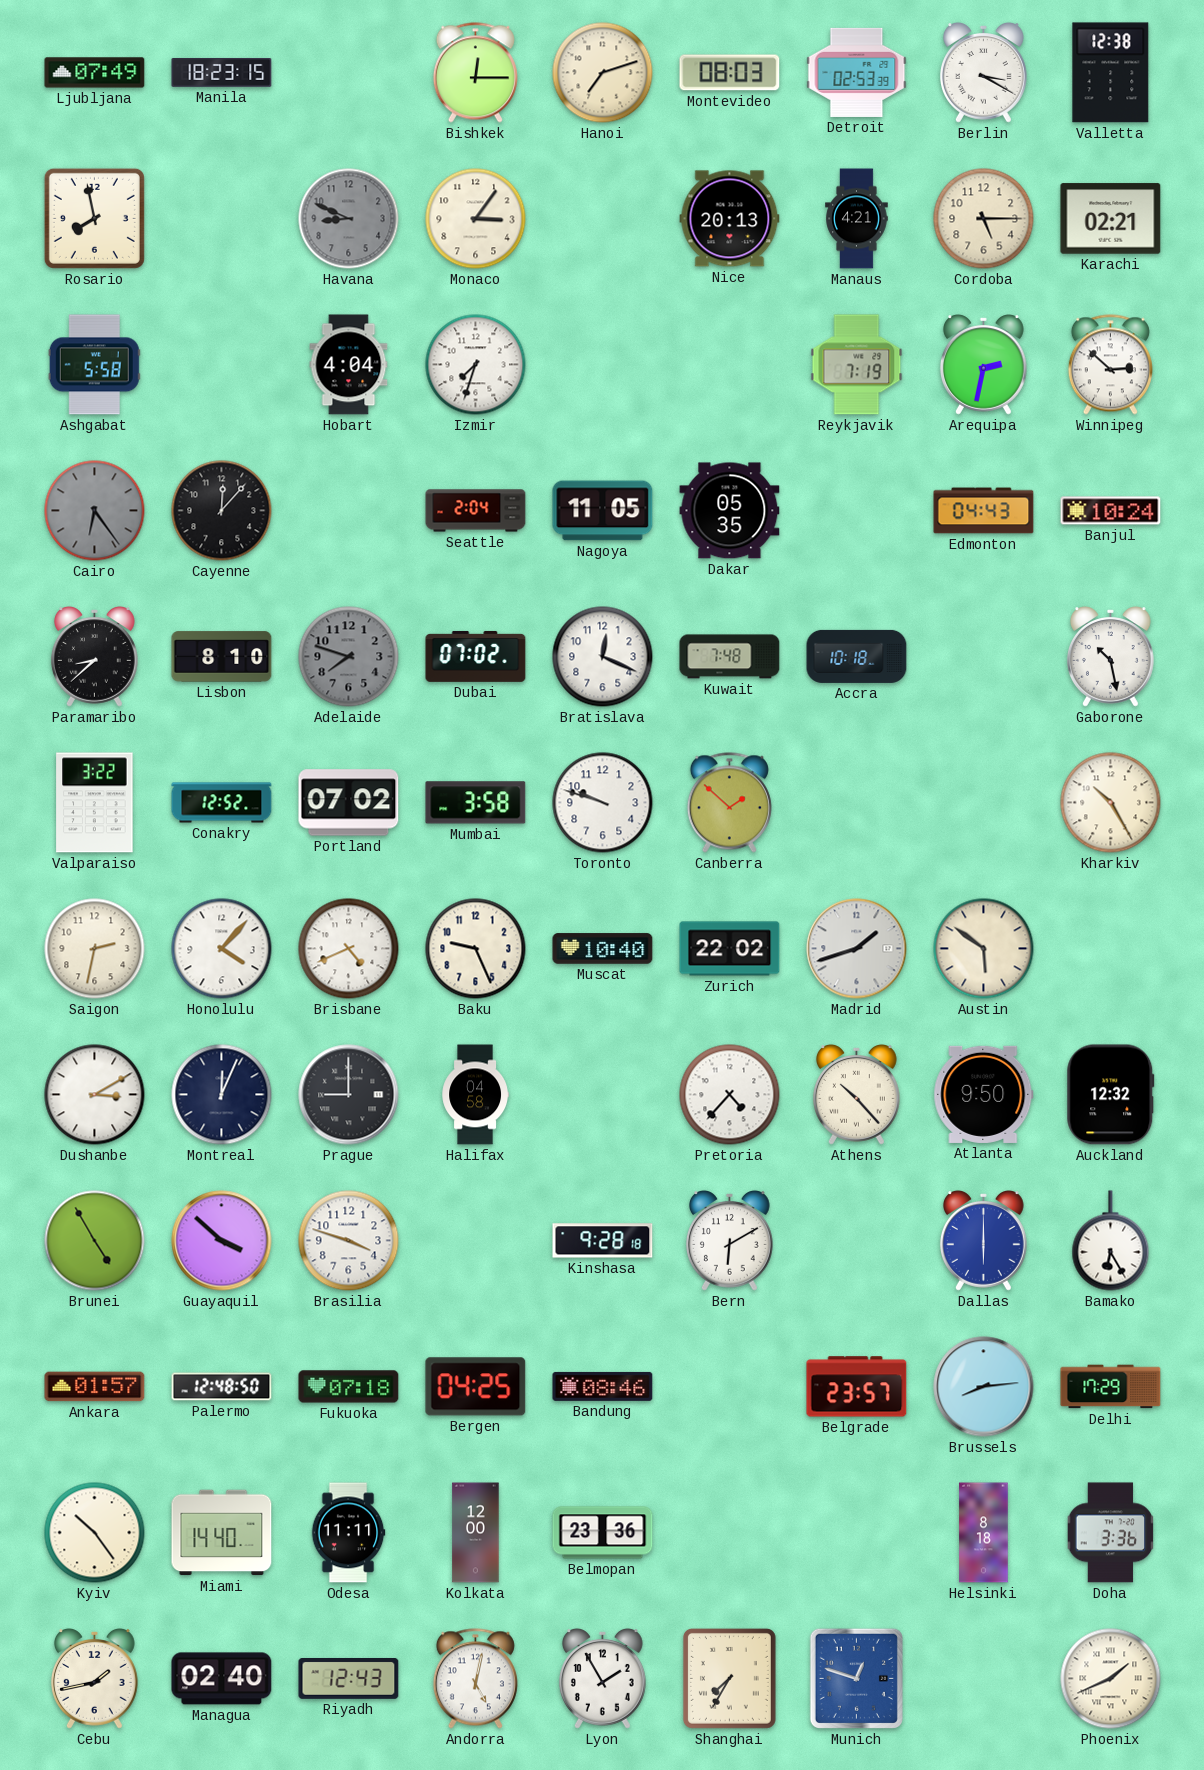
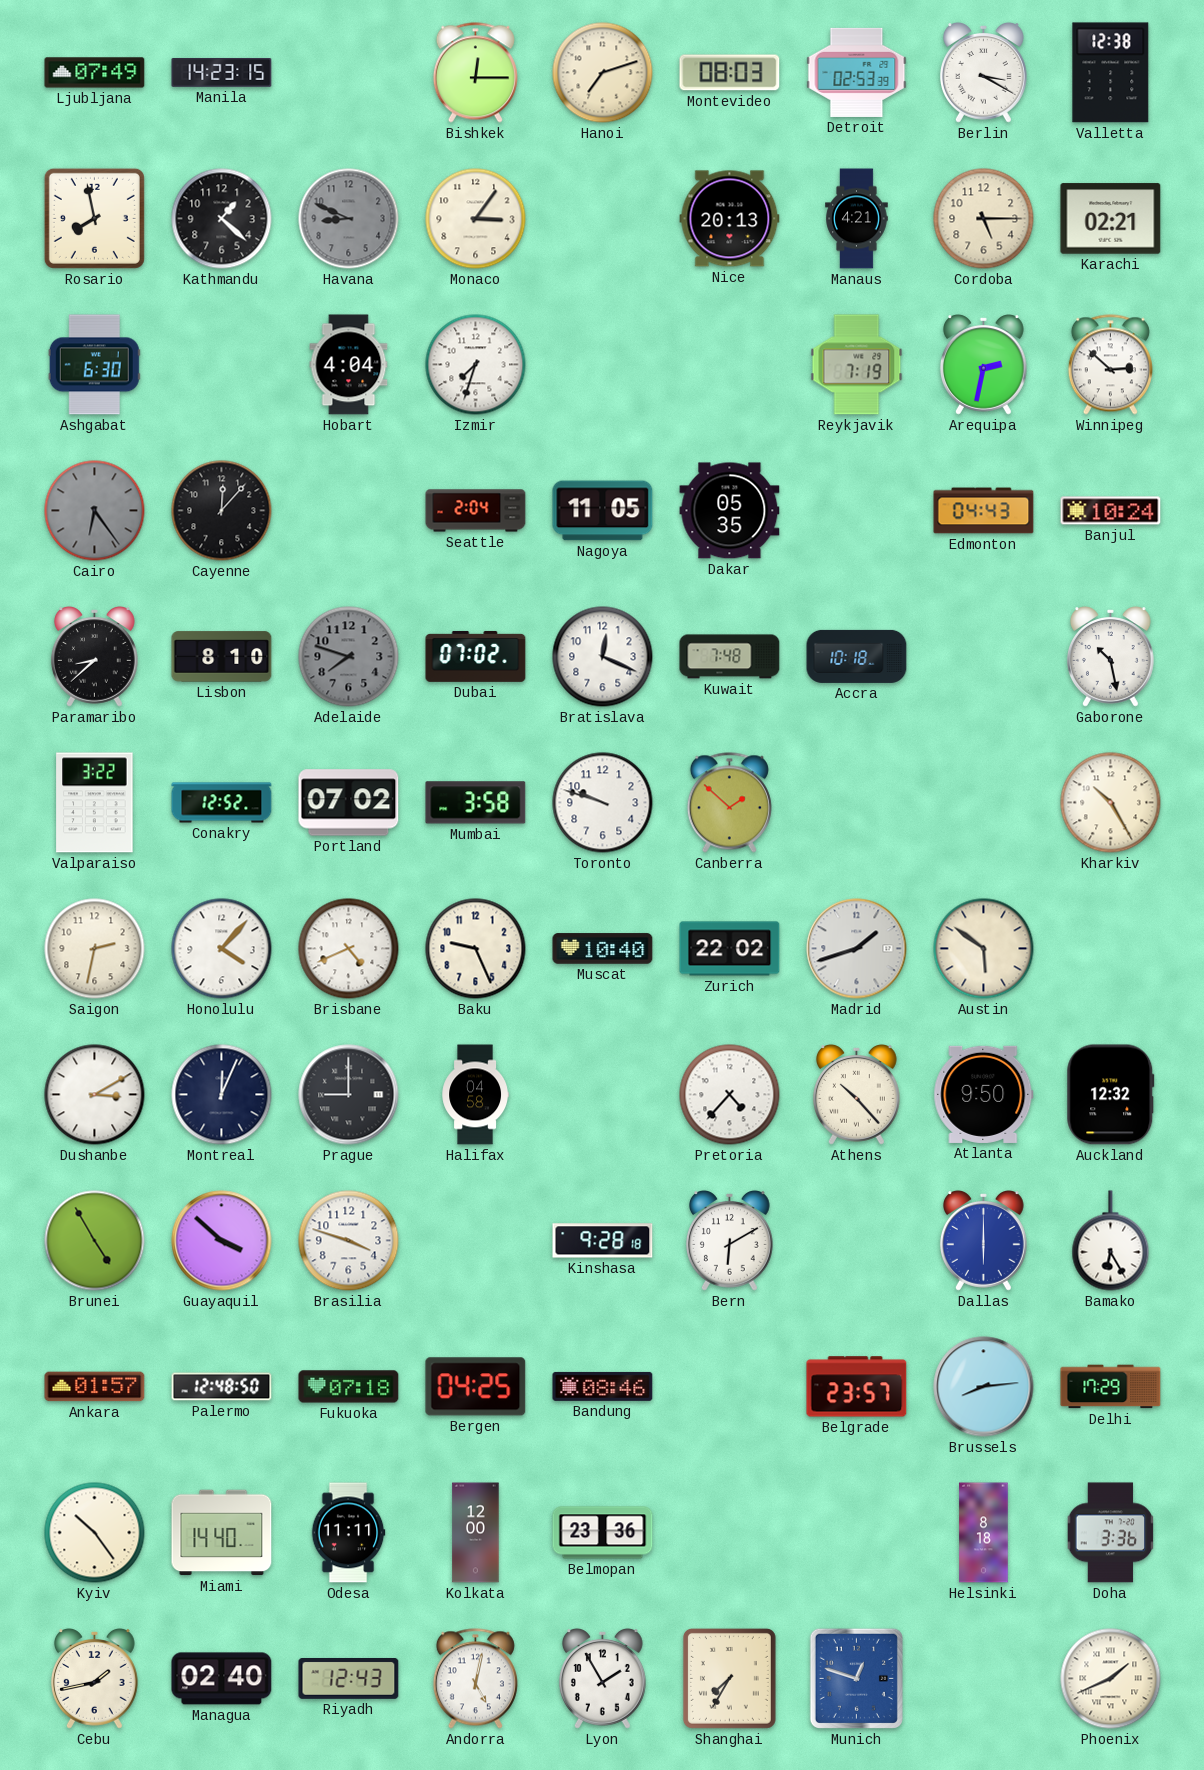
Manila: 18:23 -> 14:23 (222, 73)
Kathmandu: none -> 1:22 (222, 219)
Ashgabat: 5:58 -> 6:30 (94, 365)
